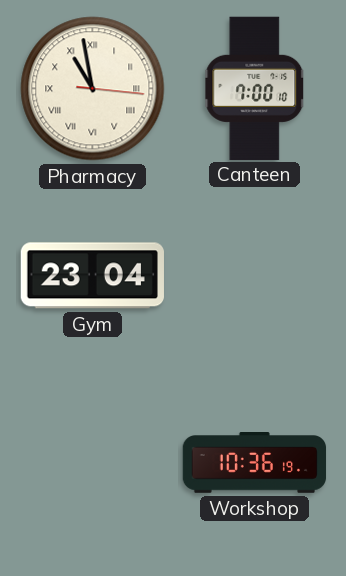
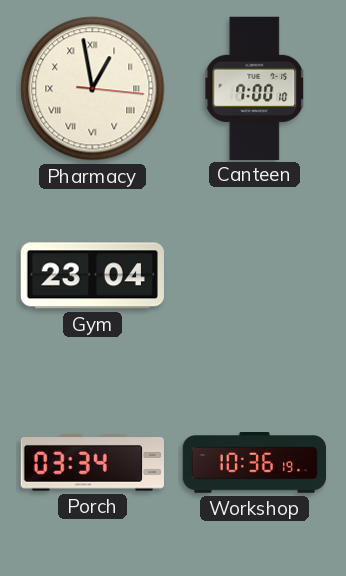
Pharmacy: 10:58 -> 12:58 (93, 89)
Porch: none -> 03:34 (92, 463)
